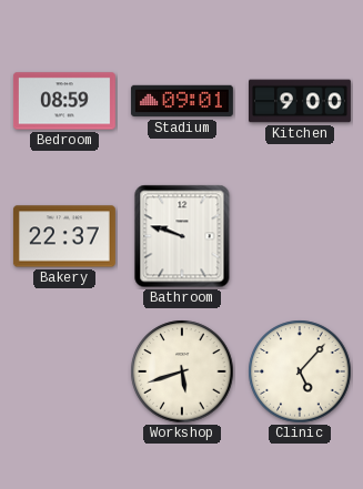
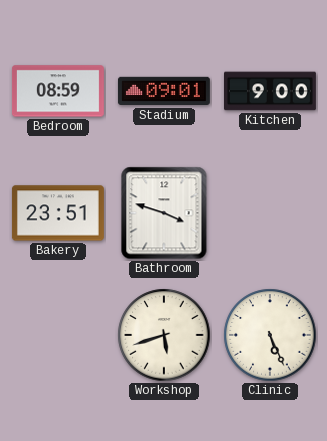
Bakery: 22:37 -> 23:51 (58, 213)
Bathroom: 9:48 -> 3:48 (164, 213)
Clinic: 5:07 -> 5:26 (270, 335)
